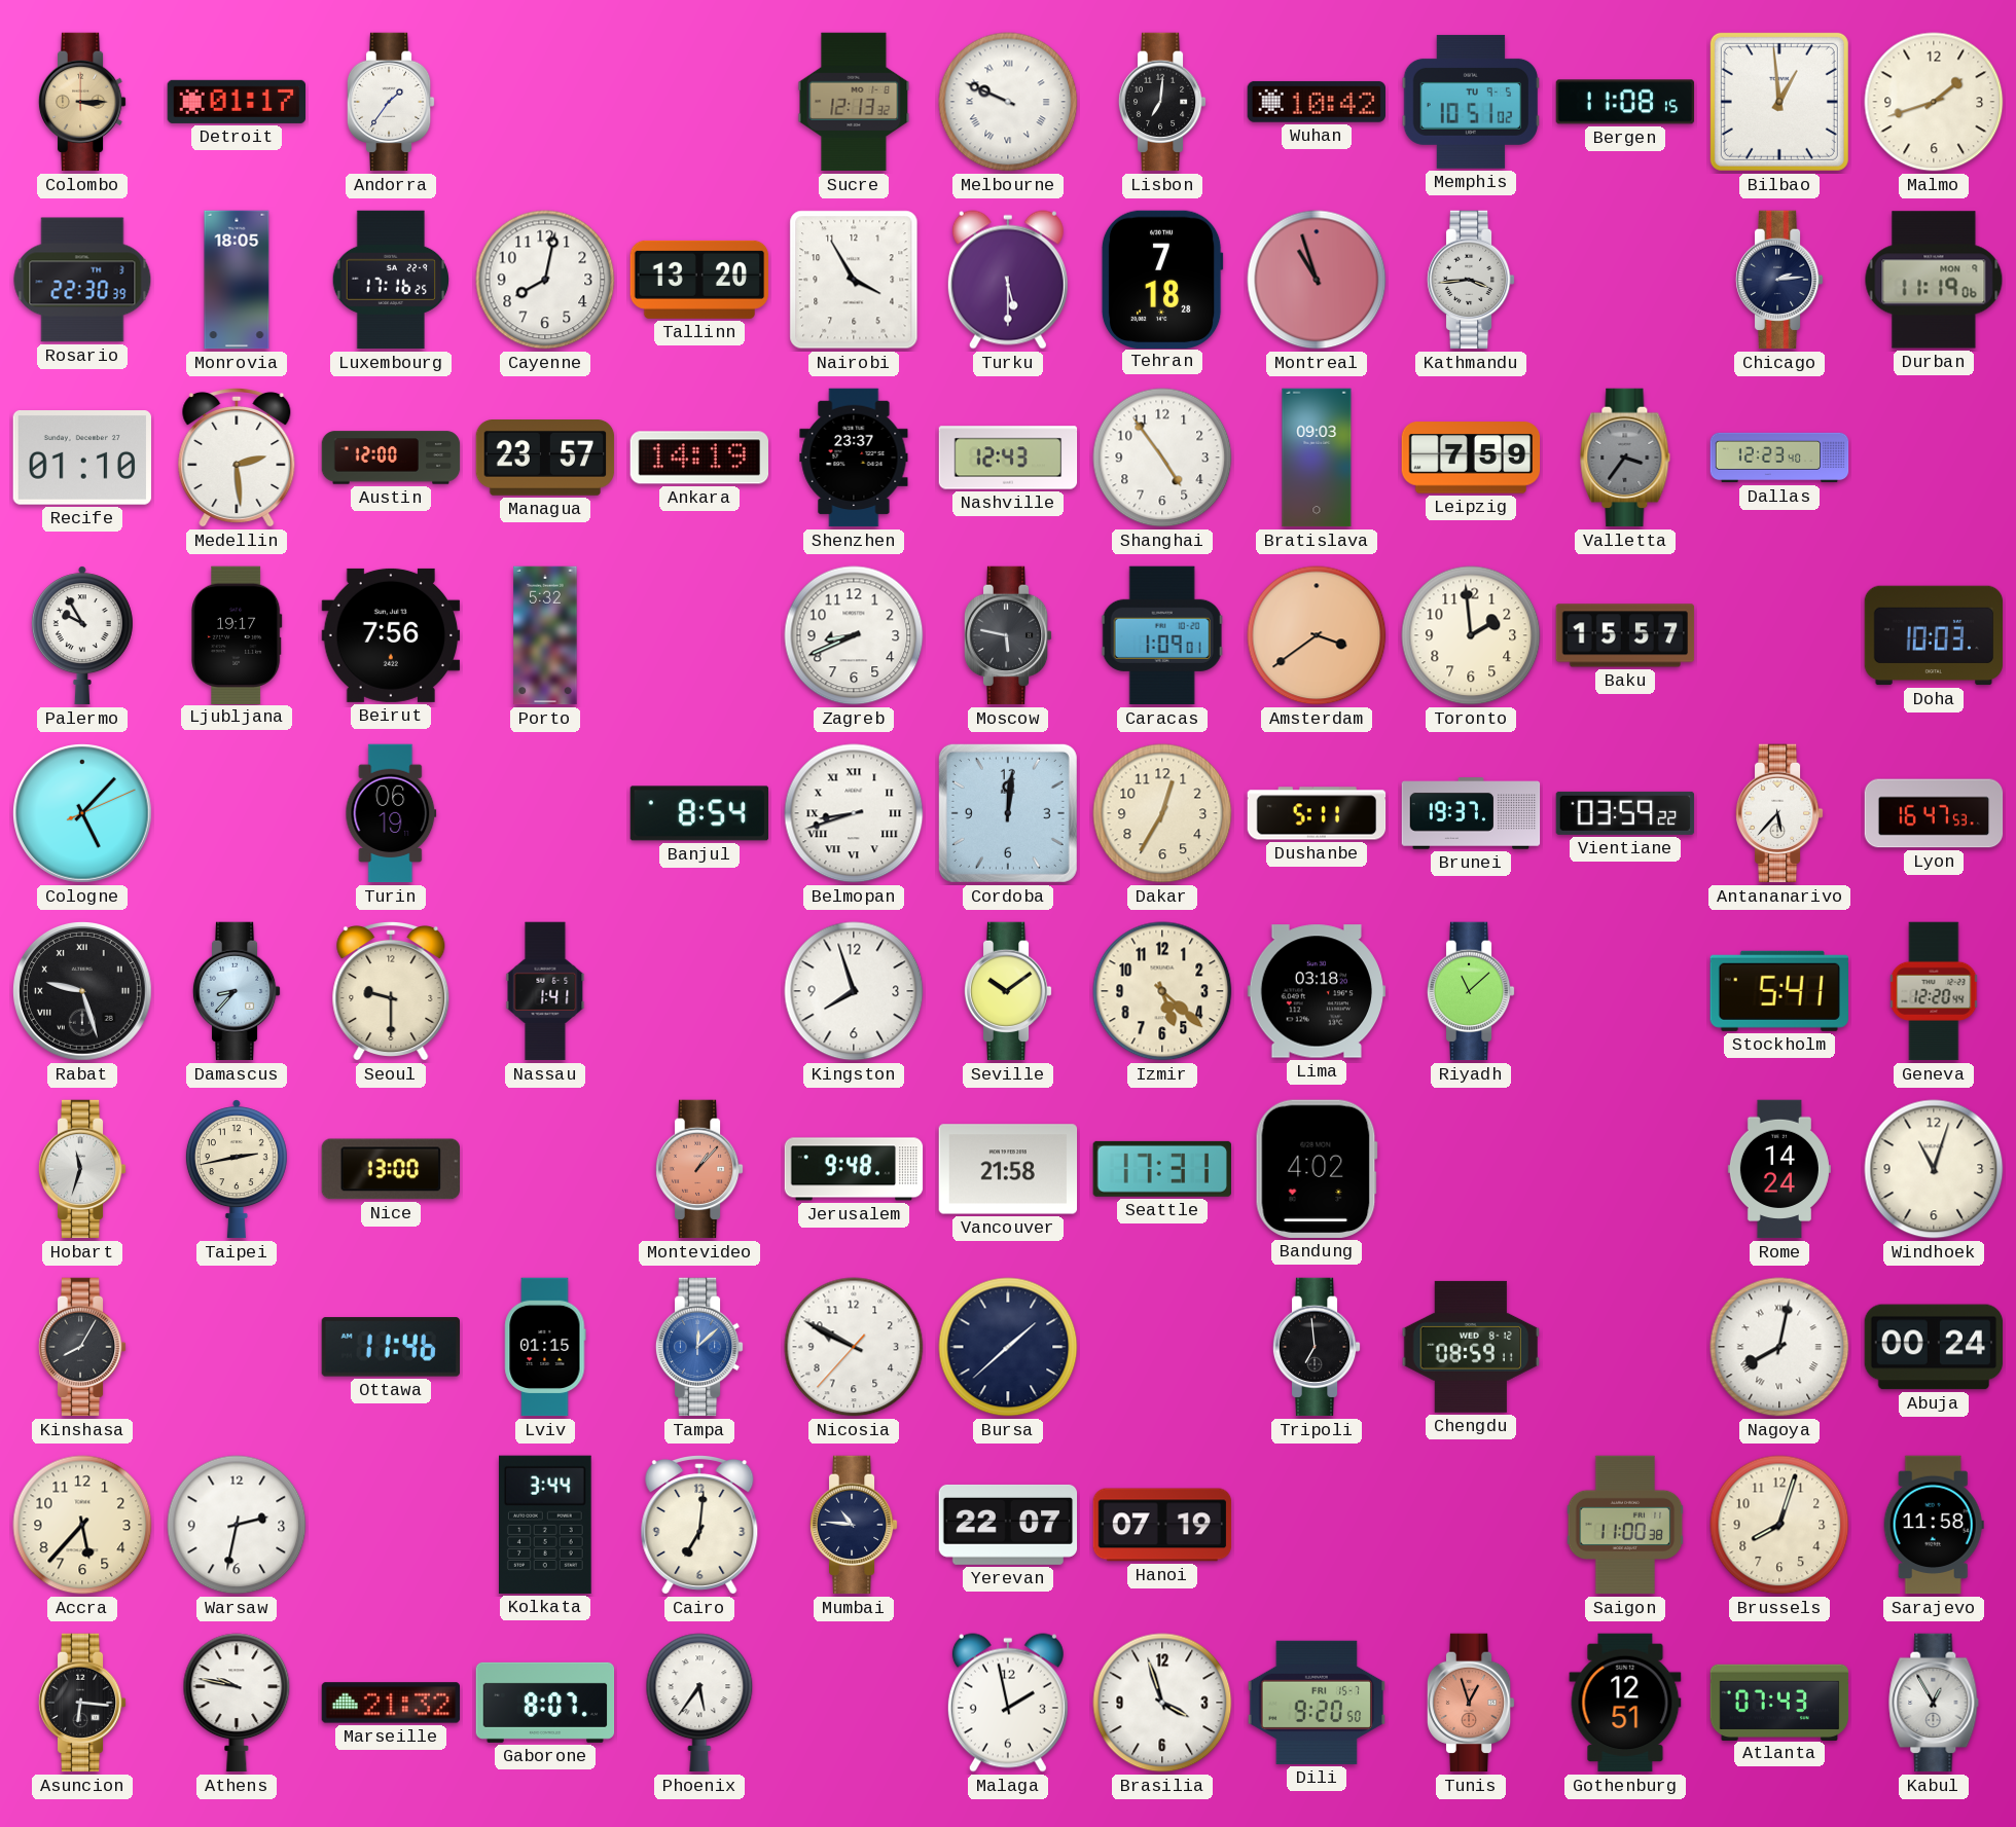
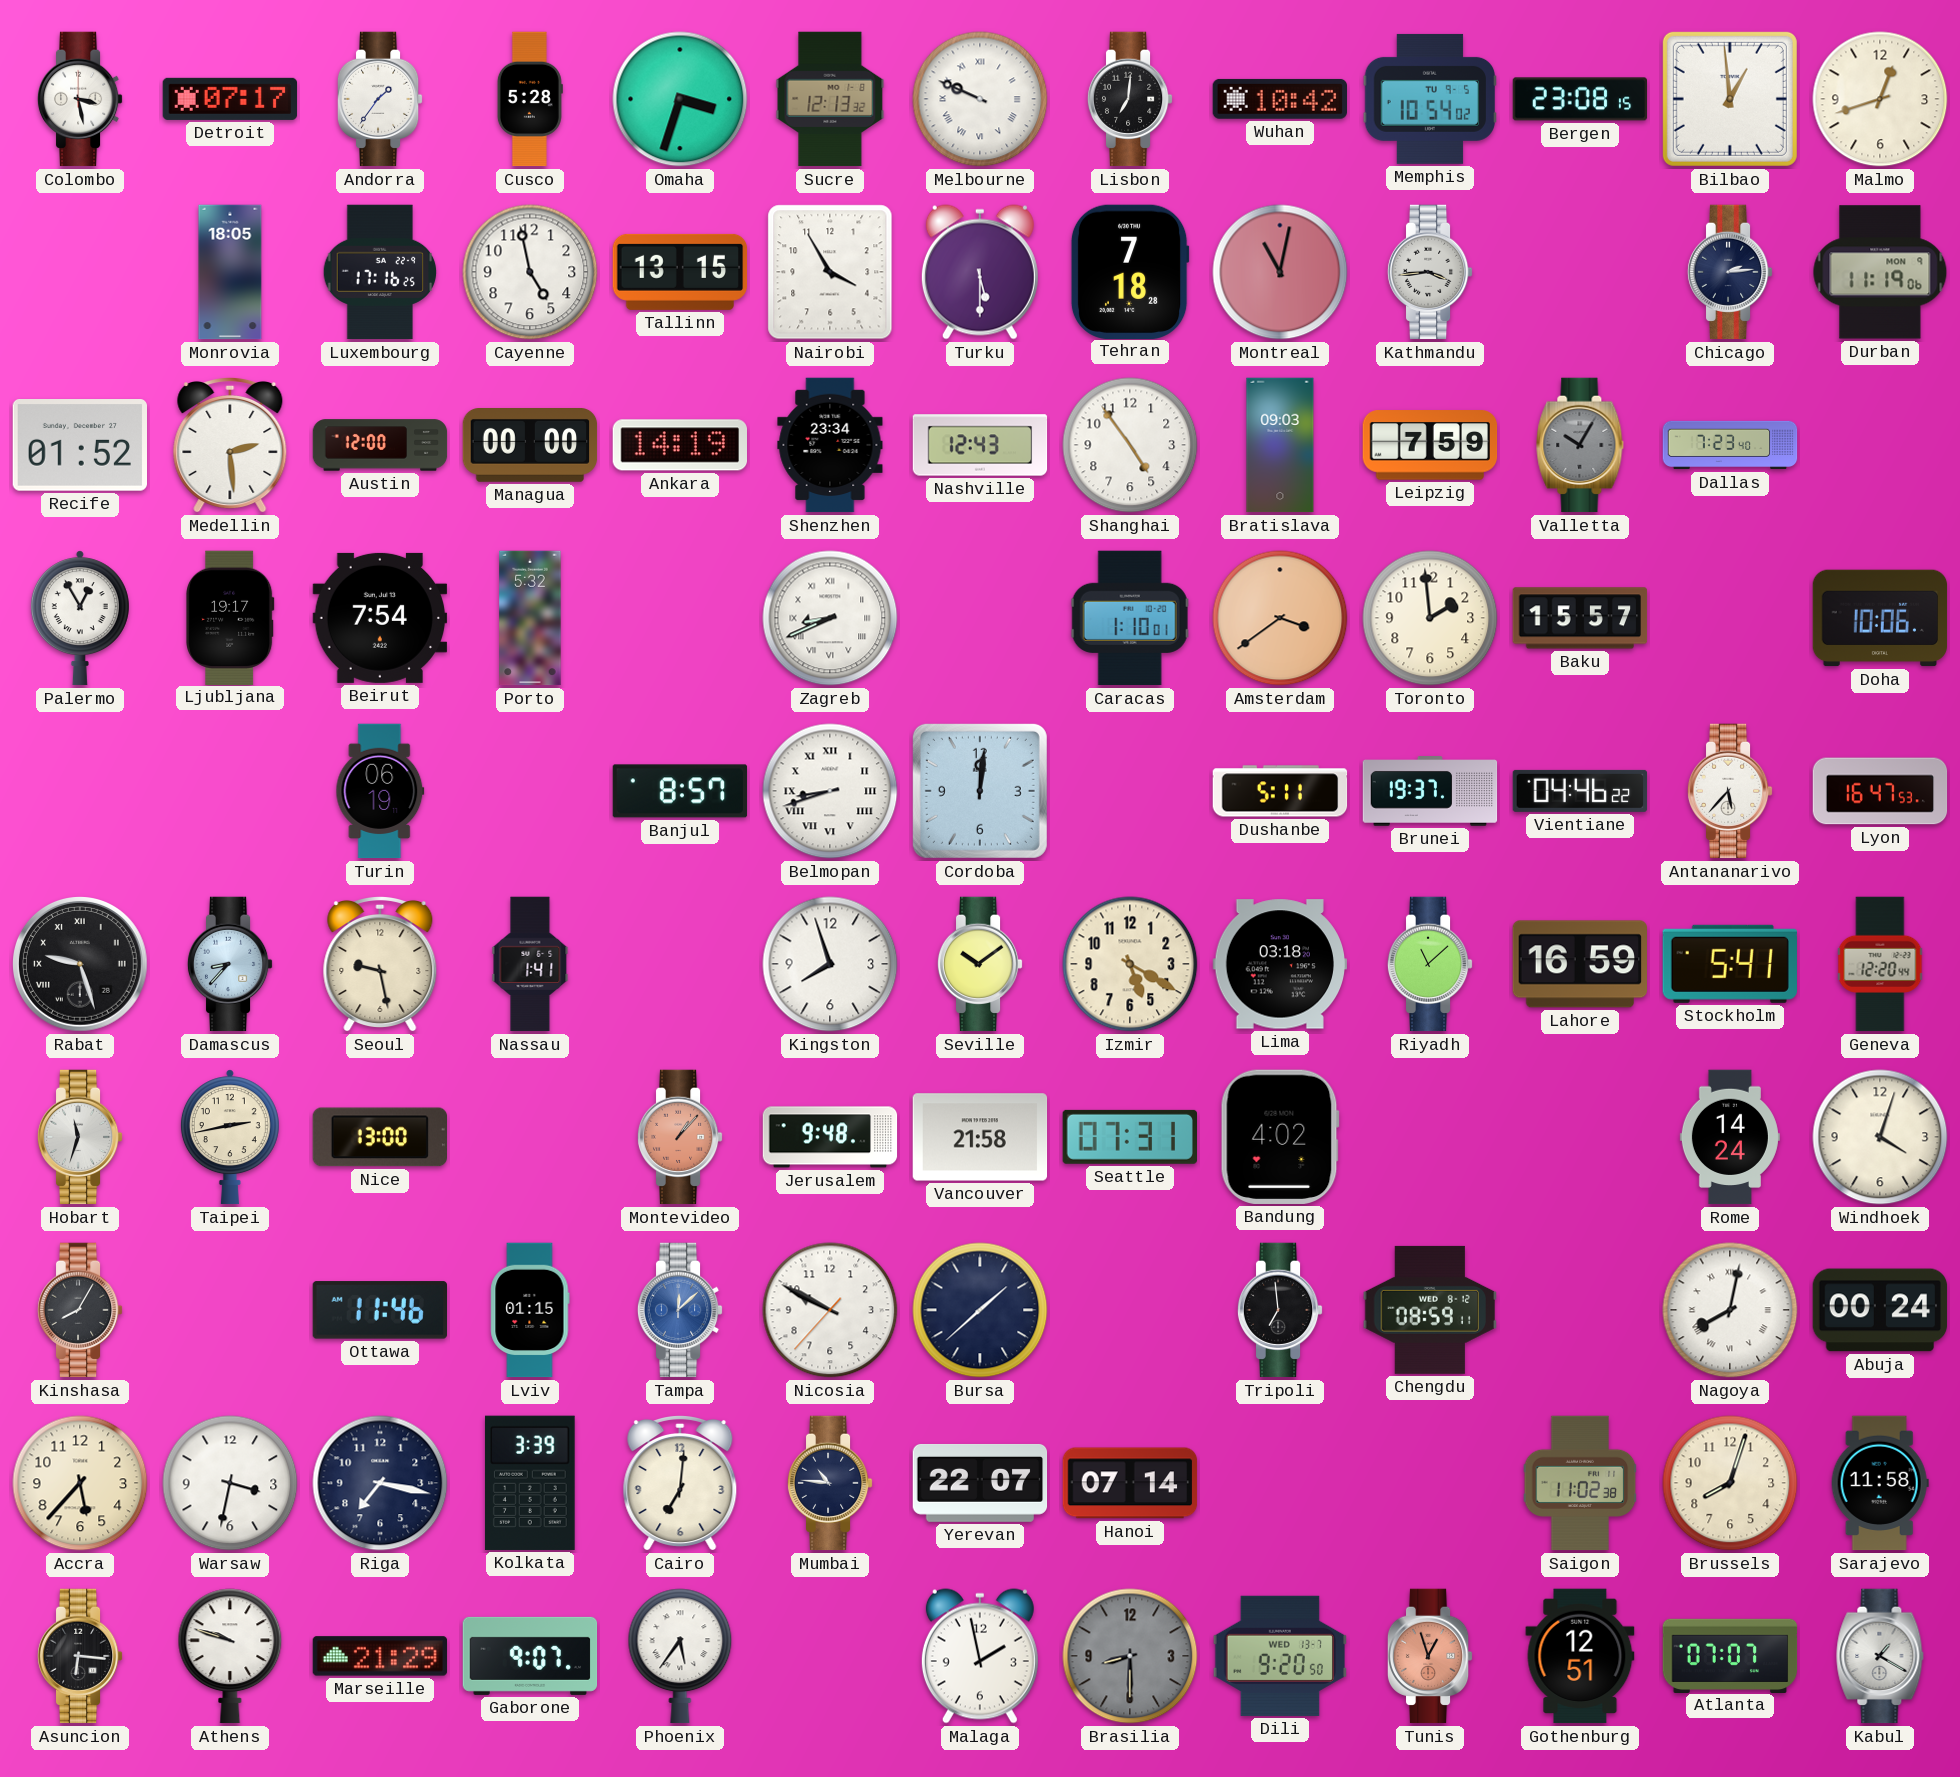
Colombo: 3:15 -> 3:28 (80, 99)
Colombo dial: champagne -> white (80, 99)
Detroit: 01:17 -> 07:17 (230, 99)
Cusco: none -> 5:28 (530, 99)
Omaha: none -> 3:33 (680, 99)
Memphis: 10:51 -> 10:54 (1430, 99)
Bergen: 11:08 -> 23:08 (1580, 99)
Malmo: 1:42 -> 12:42 (1880, 99)
Rosario: 22:30 -> none (82, 280)
Cayenne: 8:02 -> 4:58 (530, 272)
Tallinn: 13:20 -> 13:15 (680, 272)
Montreal: 10:57 -> 11:02 (1280, 272)
Recife: 01:10 -> 01:52 (79, 446)
Managua: 23:57 -> 00:00 (530, 446)
Shenzhen: 23:37 -> 23:34 (830, 445)
Valletta: 3:36 -> 10:05 (1580, 445)
Dallas: 12:23 -> 7:23 (1730, 445)
Palermo: 9:55 -> 12:55 (80, 618)
Beirut: 7:56 -> 7:54 (380, 618)
Zagreb numerals: Arabic -> Roman (830, 618)
Moscow: 5:47 -> none (1008, 635)
Caracas: 1:09 -> 1:10 (1130, 618)
Doha: 10:03 -> 10:06 (1880, 618)
Cologne: 5:07 -> none (83, 814)
Banjul: 8:54 -> 8:57 (680, 791)
Dakar: 12:35 -> none (1162, 813)
Vientiane: 03:59 -> 04:46 (1580, 791)
Seoul: 9:30 -> 9:28 (380, 964)
Izmir: 5:22 -> 5:20 (1130, 964)
Lahore: none -> 16:59 (1579, 964)
Seattle: 17:31 -> 07:31 (1129, 1137)
Windhoek: 11:03 -> 4:03 (1880, 1137)
Warsaw: 2:32 -> 3:32 (230, 1483)
Riga: none -> 7:17 (380, 1483)
Kolkata: 3:44 -> 3:39 (530, 1483)
Hanoi: 07:19 -> 07:14 (1130, 1483)
Saigon: 11:00 -> 11:02 (1580, 1483)
Athens: 9:47 -> 9:48 (230, 1656)
Marseille: 21:32 -> 21:29 (380, 1656)
Gaborone: 8:07 -> 9:07 (530, 1656)
Brasilia: 3:57 -> 8:30 (1130, 1656)
Brasilia dial: white -> grey (1130, 1656)
Dili date: FRI 15-7 -> WED 13-7 (1279, 1656)
Atlanta: 07:43 -> 07:07 (1730, 1655)
Kabul: 12:55 -> 1:20 (1880, 1656)
